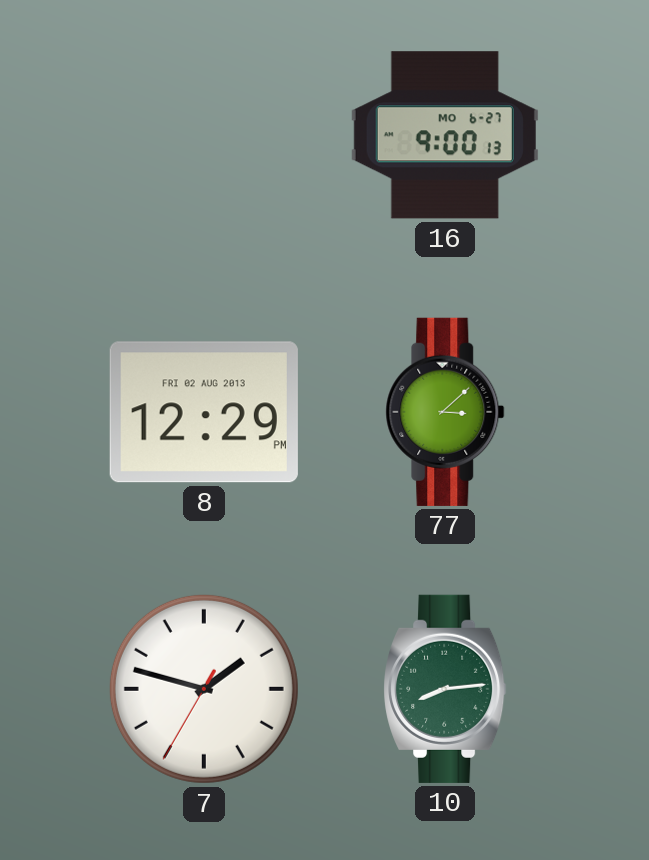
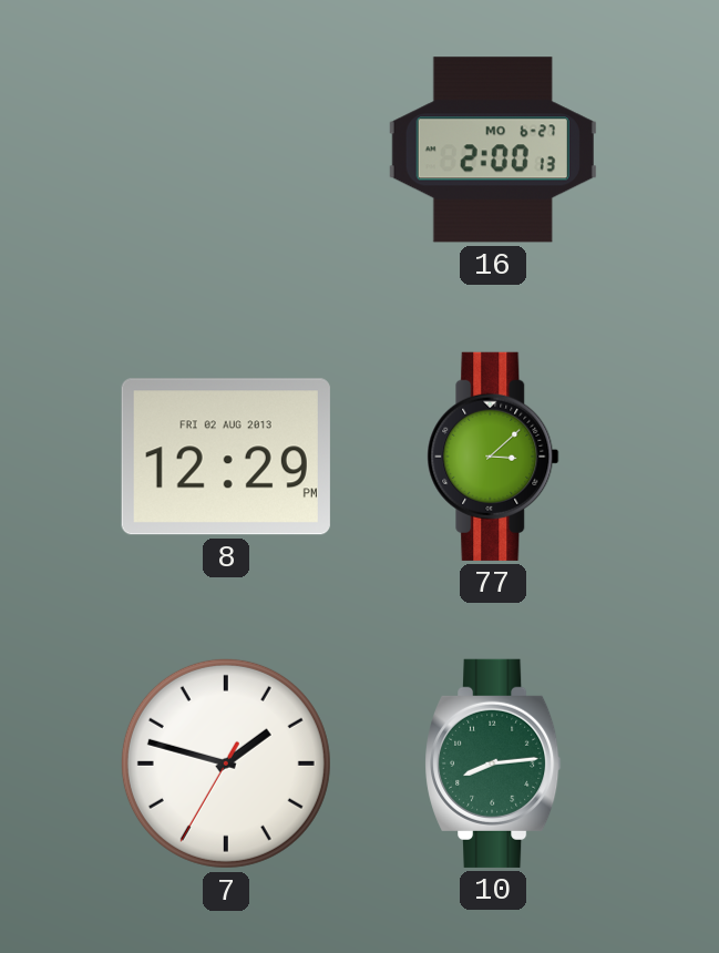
16: 9:00 -> 2:00 (493, 150)
